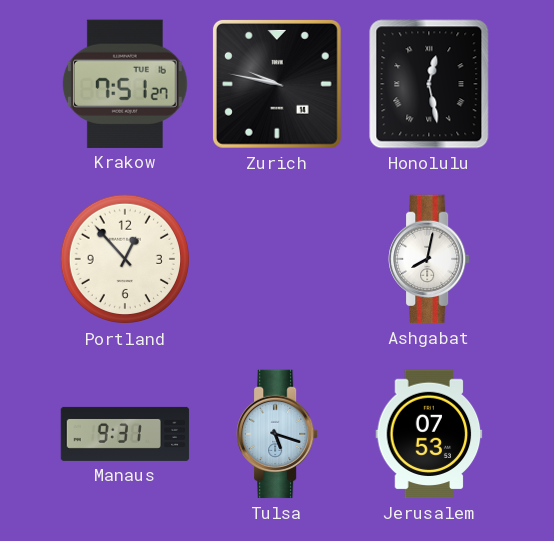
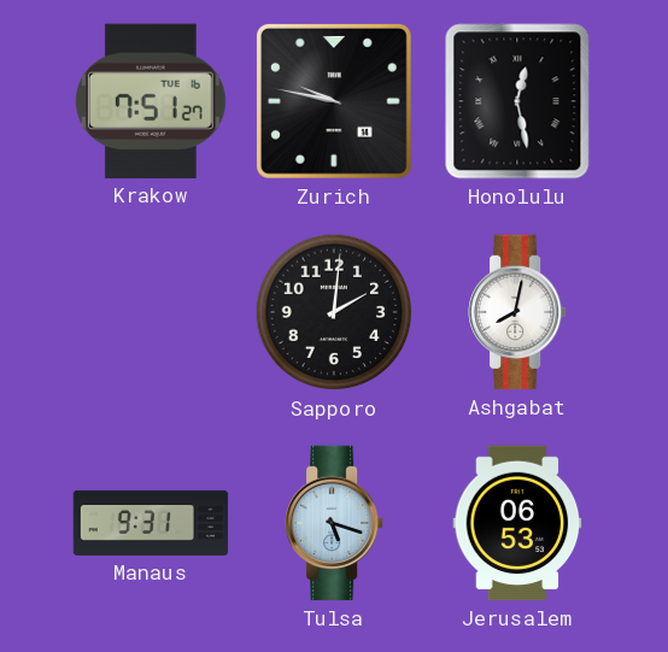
Portland: 12:53 -> none (125, 259)
Sapporo: none -> 2:01 (334, 312)
Jerusalem: 07:53 -> 06:53 (517, 523)
